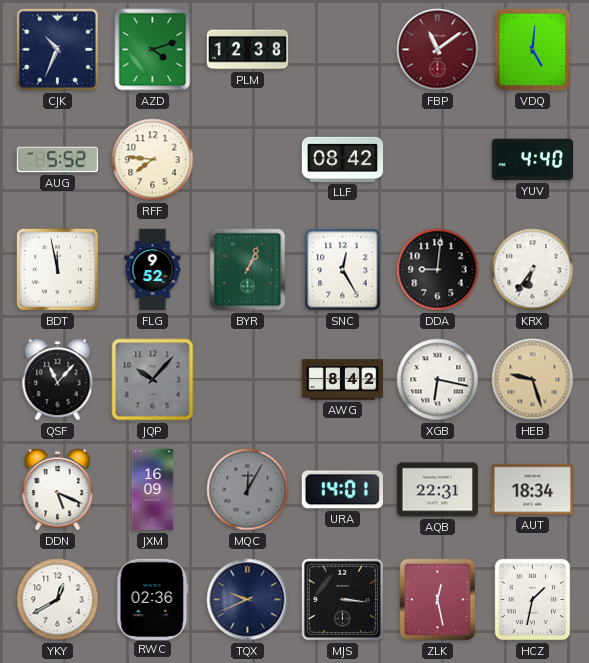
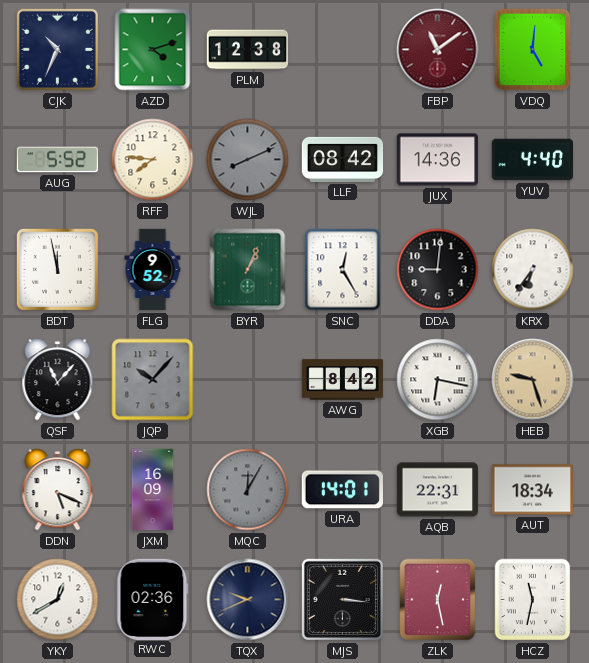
WJL: none -> 8:11 (248, 160)
JUX: none -> 14:36 (437, 160)
HCZ: 1:32 -> 11:32 (533, 600)
